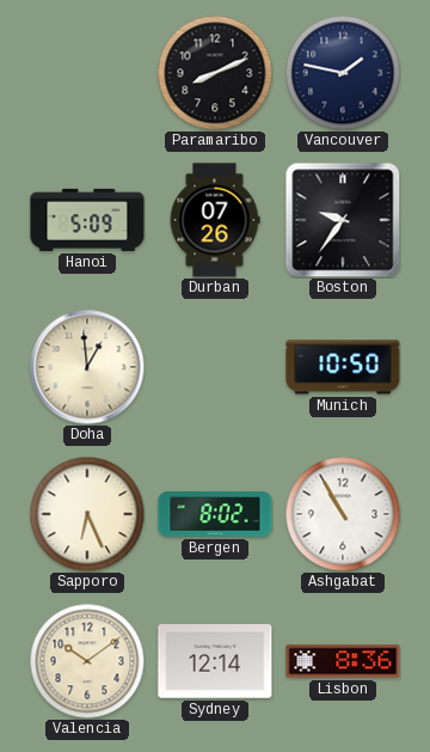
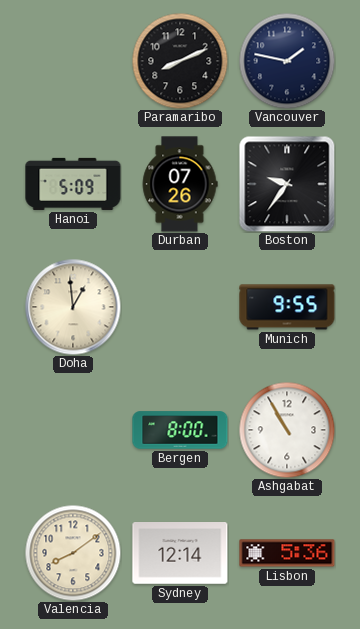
Munich: 10:50 -> 9:55 (287, 307)
Sapporo: 6:26 -> none (87, 514)
Bergen: 8:02 -> 8:00 (180, 430)
Valencia: 10:09 -> 8:09 (73, 553)
Lisbon: 8:36 -> 5:36 (287, 553)
